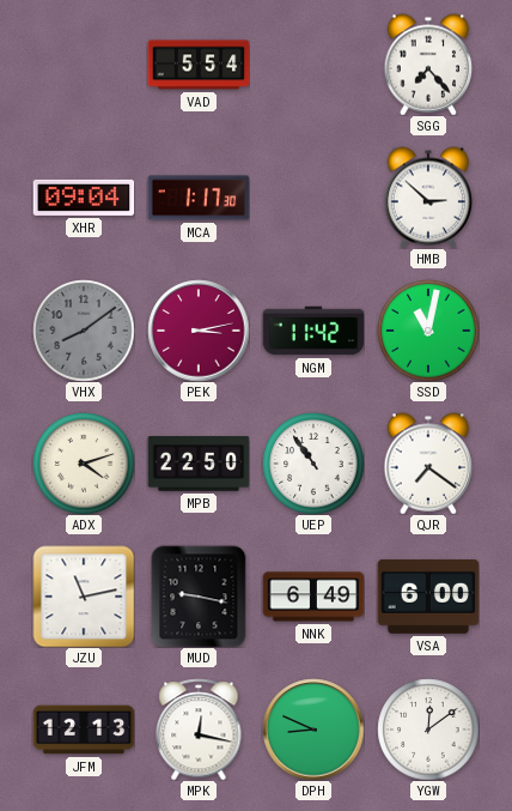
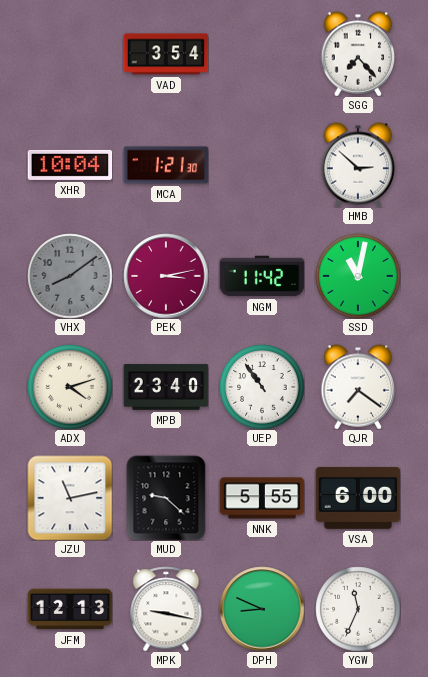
VAD: 5:54 -> 3:54 (166, 54)
XHR: 09:04 -> 10:04 (70, 165)
MCA: 1:17 -> 1:21 (166, 165)
MPB: 22:50 -> 23:40 (166, 387)
MUD: 9:17 -> 9:22 (166, 498)
NNK: 6:49 -> 5:55 (262, 498)
MPK: 12:17 -> 9:17 (166, 609)
YGW: 12:09 -> 11:34 (358, 609)
